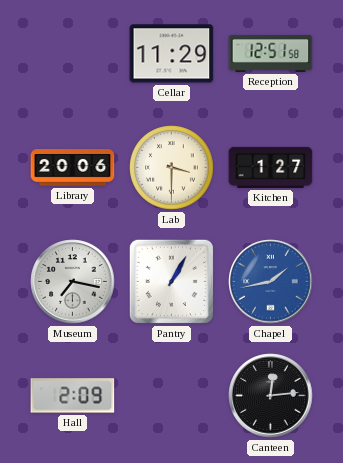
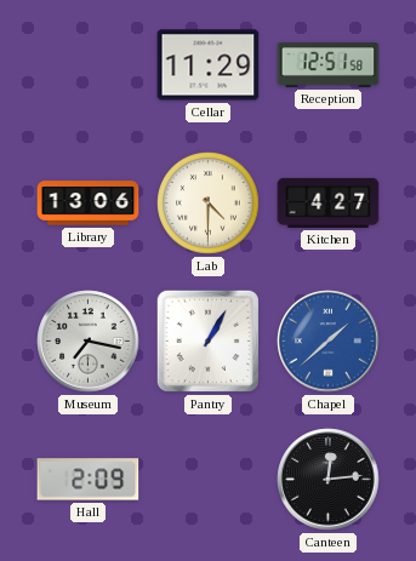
Library: 20:06 -> 13:06 (89, 204)
Lab: 3:30 -> 4:30 (209, 204)
Kitchen: 1:27 -> 4:27 (329, 202)
Chapel: 1:43 -> 1:38 (329, 342)
